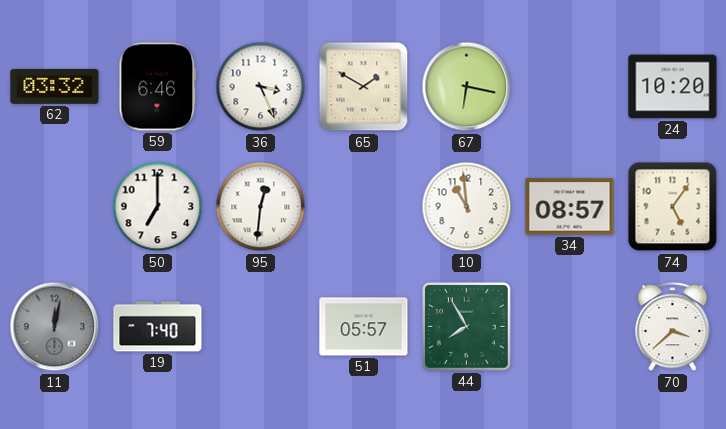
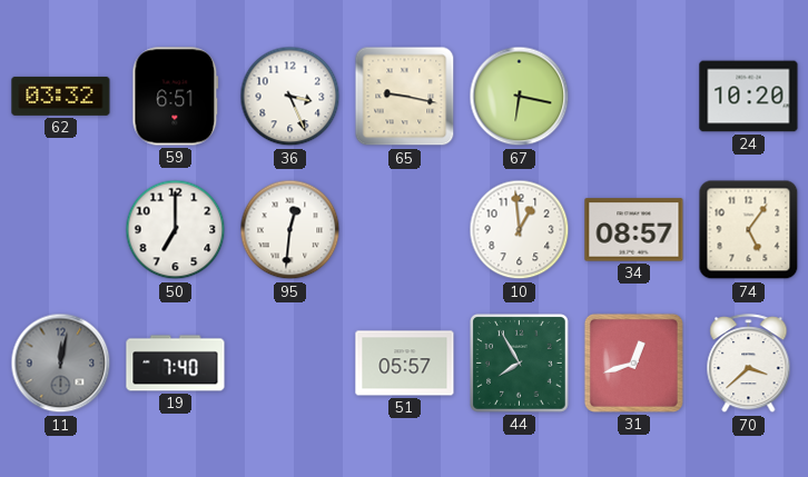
59: 6:46 -> 6:51 (176, 97)
65: 1:50 -> 9:17 (405, 97)
10: 10:59 -> 12:59 (520, 230)
31: none -> 12:42 (633, 362)
